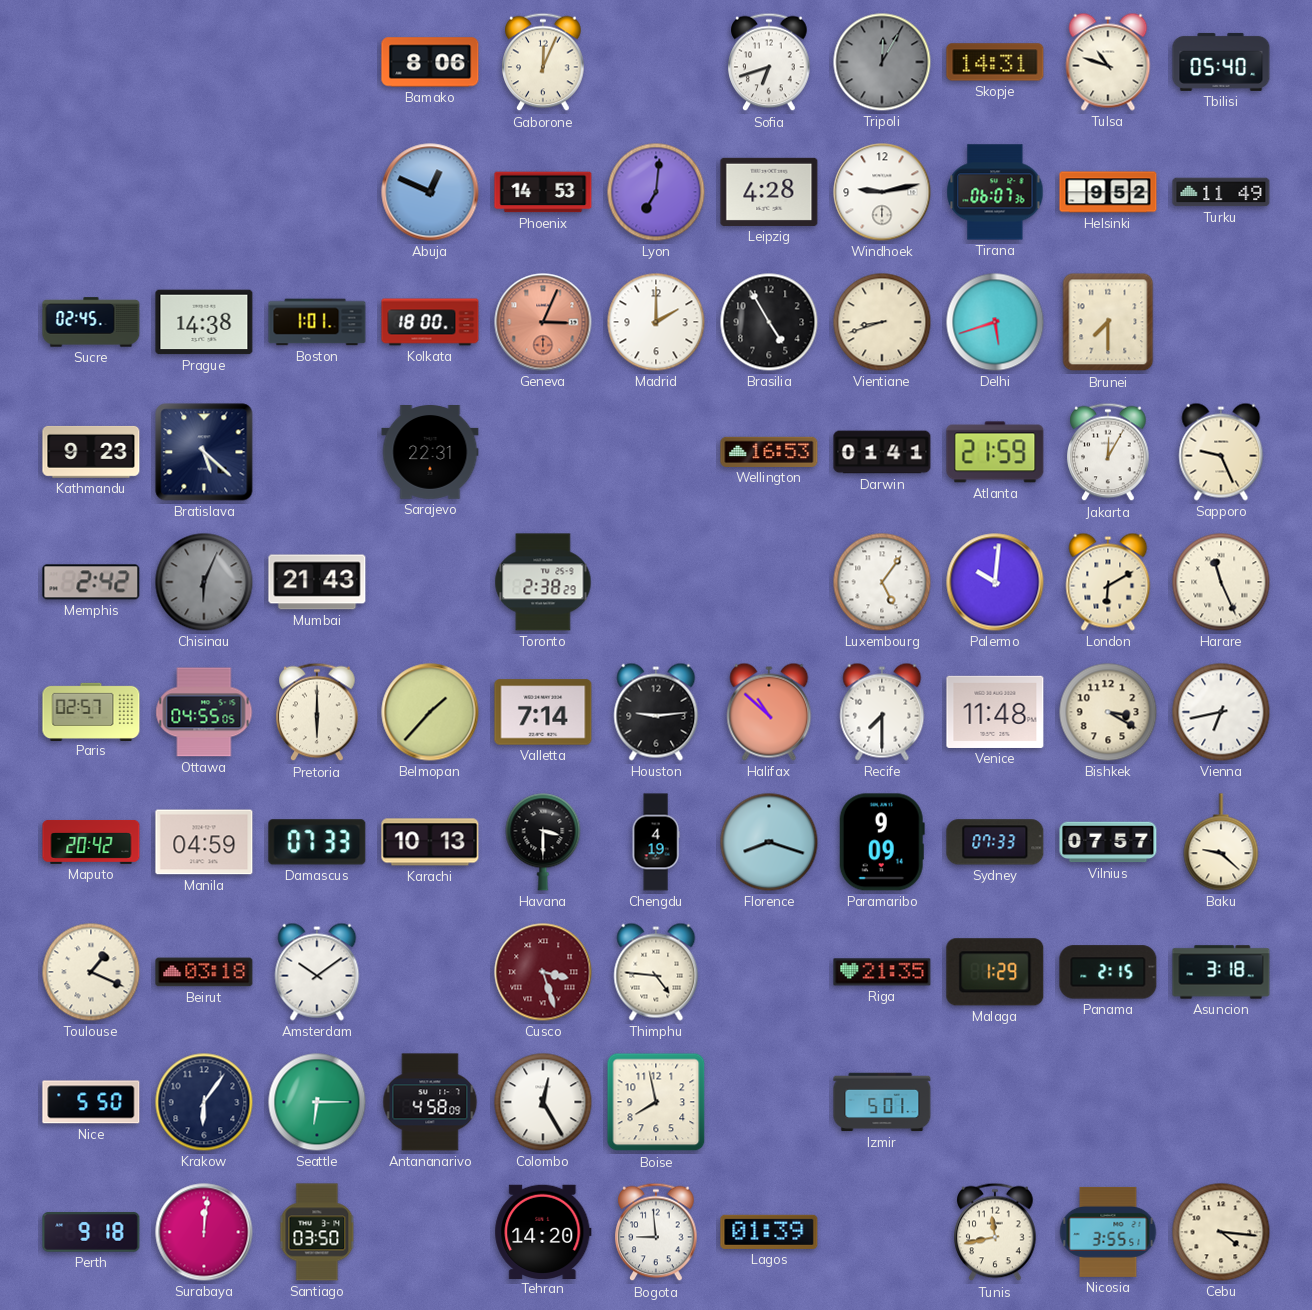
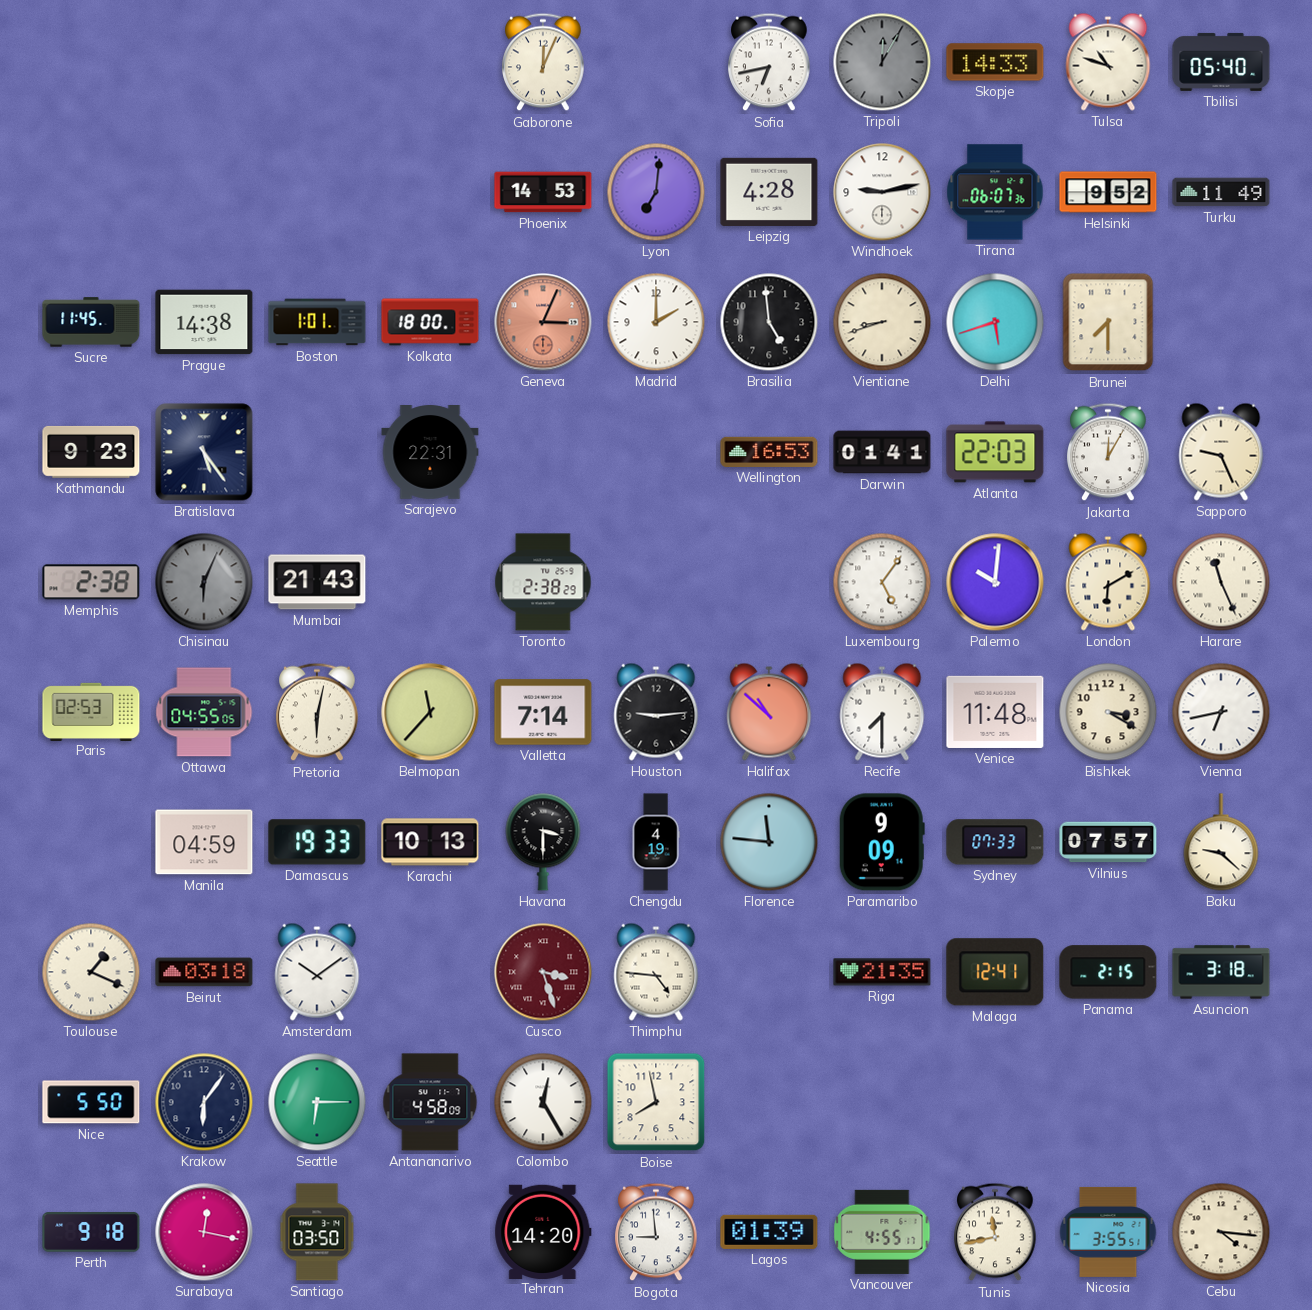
Bamako: 8:06 -> none (430, 62)
Sofia: 6:42 -> 6:43 (769, 62)
Skopje: 14:31 -> 14:33 (995, 62)
Abuja: 12:49 -> none (430, 192)
Sucre: 02:45 -> 11:45 (91, 322)
Brasilia: 4:55 -> 4:59 (769, 322)
Bratislava: 5:22 -> 5:24 (204, 452)
Atlanta: 21:59 -> 22:03 (995, 452)
Memphis: 2:42 -> 2:38 (91, 582)
Paris: 02:57 -> 02:53 (91, 711)
Pretoria: 6:00 -> 6:02 (317, 712)
Belmopan: 1:37 -> 11:37 (430, 712)
Maputo: 20:42 -> none (91, 842)
Damascus: 07:33 -> 19:33 (317, 842)
Florence: 8:18 -> 11:46 (769, 842)
Malaga: 1:29 -> 12:41 (995, 972)
Izmir: 5:01 -> none (882, 1102)
Surabaya: 12:01 -> 12:17 (204, 1232)
Vancouver: none -> 4:55 (882, 1232)
